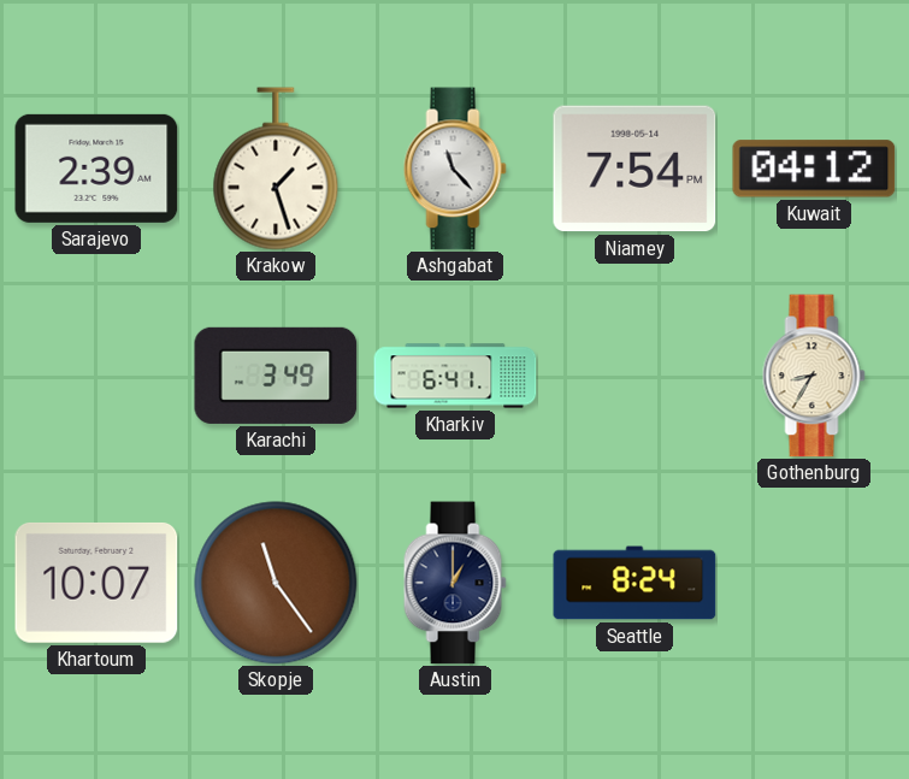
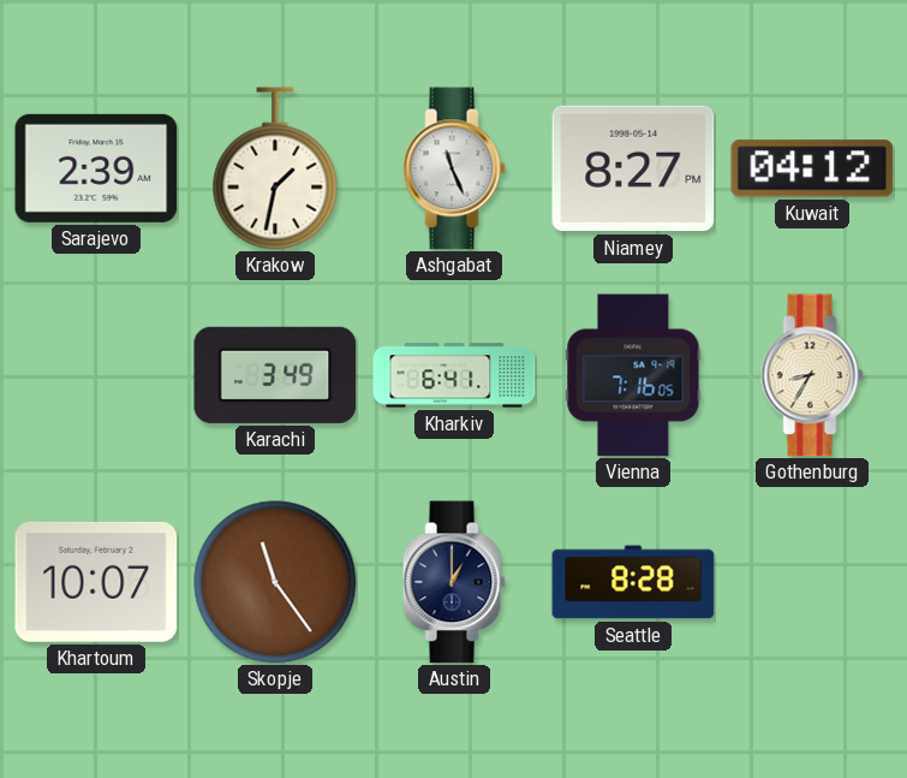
Krakow: 1:27 -> 1:32 (275, 168)
Ashgabat: 11:23 -> 11:26 (454, 168)
Niamey: 7:54 -> 8:27 (633, 168)
Vienna: none -> 7:16 (633, 375)
Seattle: 8:24 -> 8:28 (633, 582)
